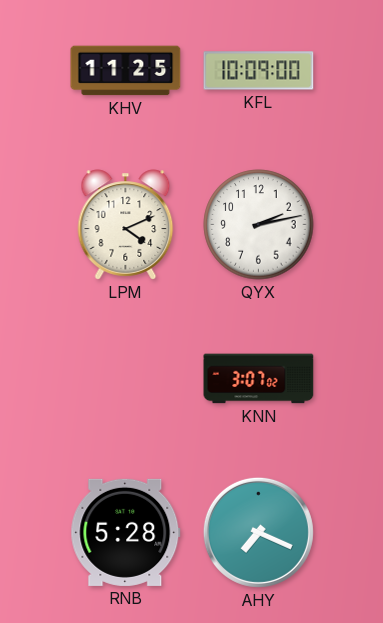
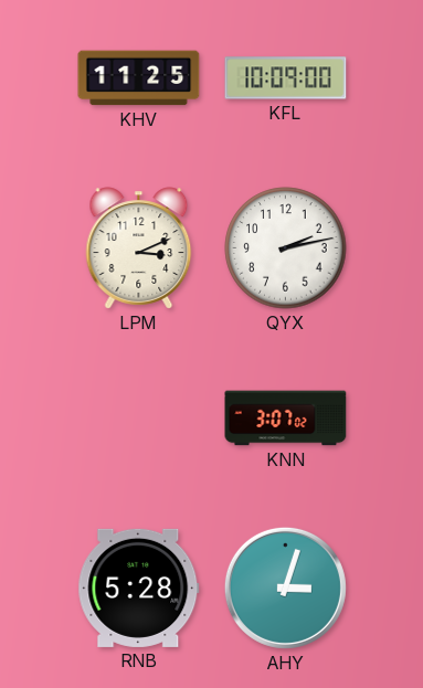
LPM: 4:11 -> 3:11 (139, 248)
AHY: 7:19 -> 3:03 (285, 588)
